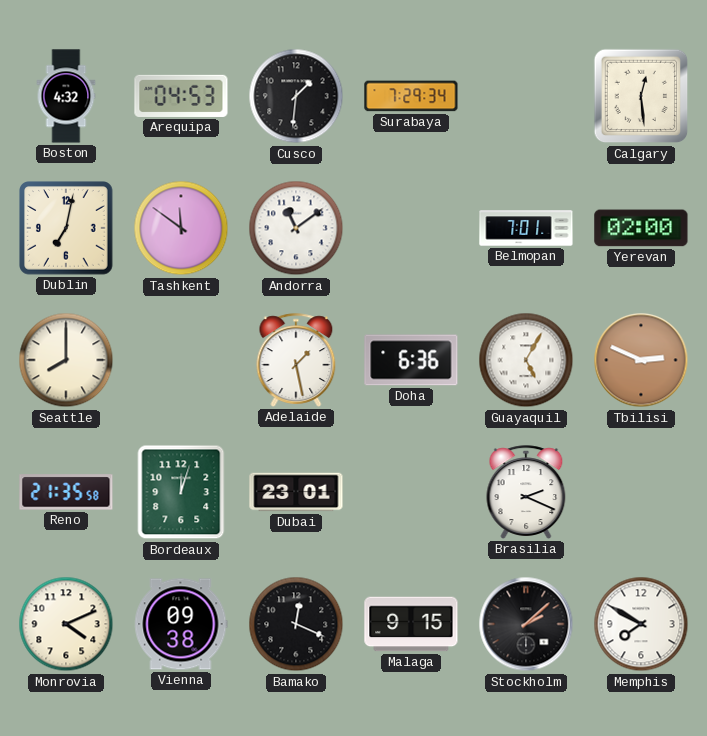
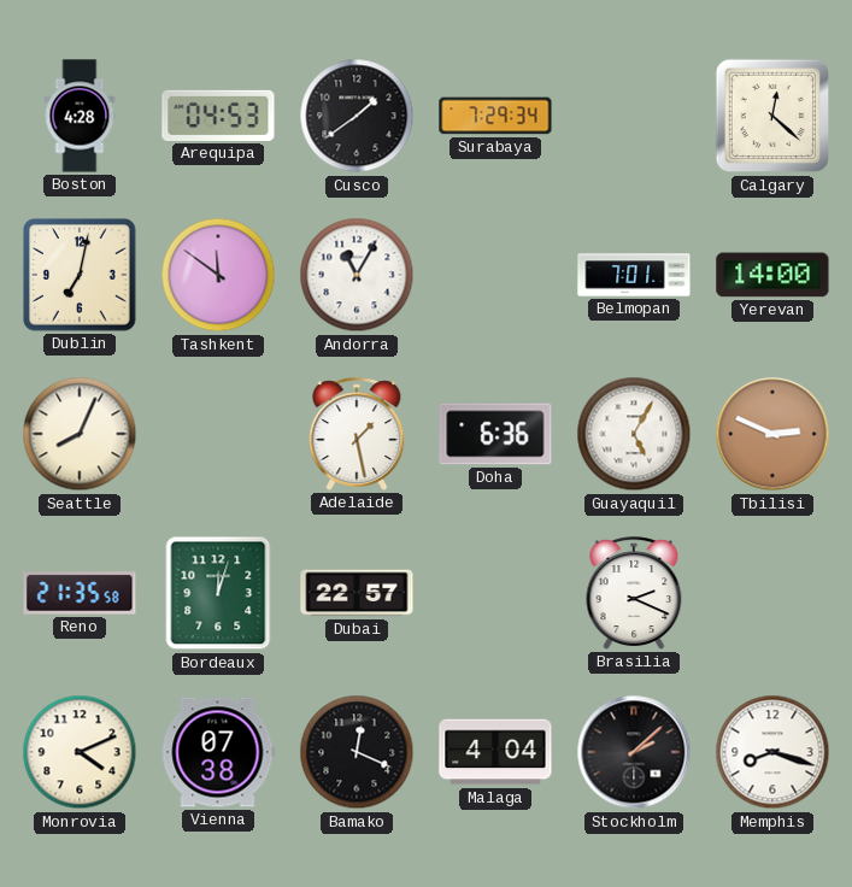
Boston: 4:32 -> 4:28 (80, 116)
Cusco: 1:31 -> 1:39 (357, 116)
Calgary: 12:29 -> 12:22 (772, 116)
Andorra: 11:09 -> 11:05 (357, 275)
Yerevan: 02:00 -> 14:00 (772, 275)
Seattle: 8:00 -> 8:04 (80, 434)
Dubai: 23:01 -> 22:57 (357, 593)
Vienna: 09:38 -> 07:38 (218, 752)
Malaga: 9:15 -> 4:04 (495, 752)
Memphis: 7:50 -> 8:18 (772, 752)
